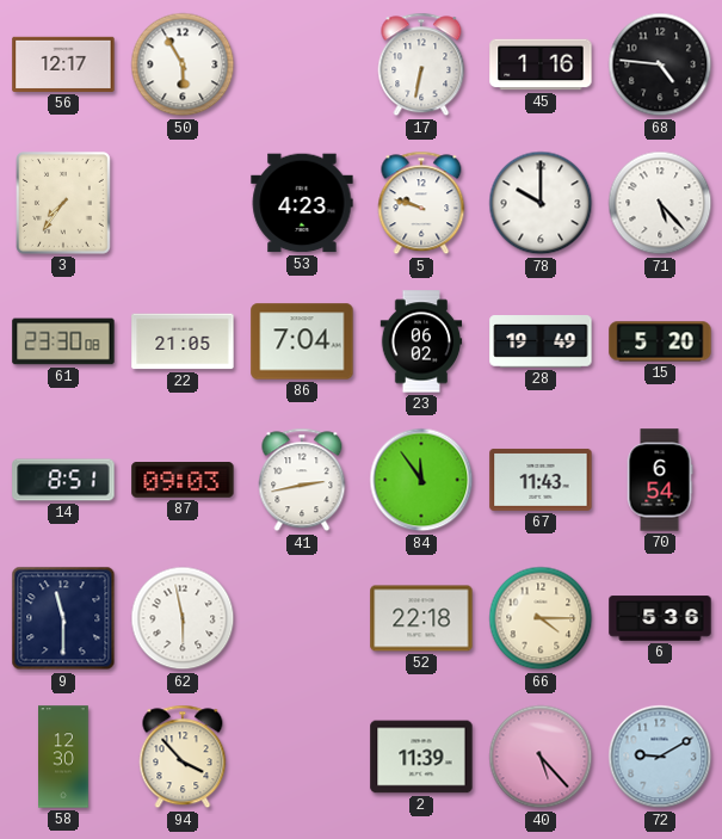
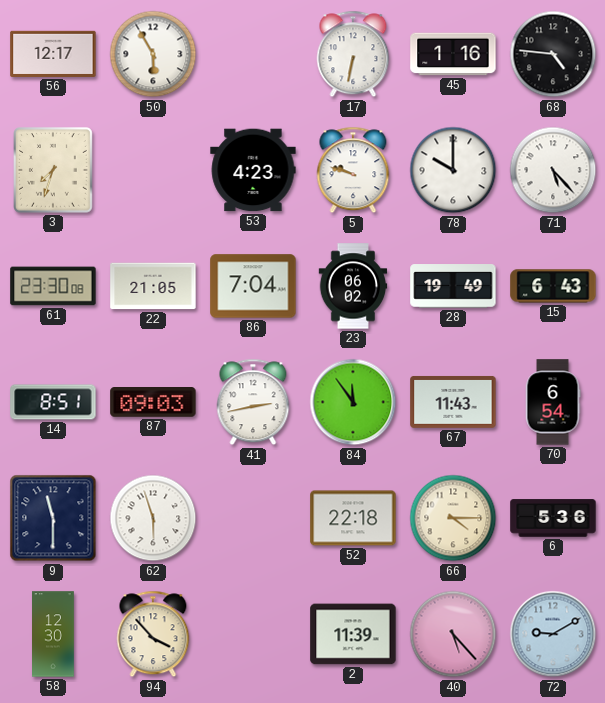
3: 7:36 -> 7:33 (54, 171)
15: 5:20 -> 6:43 (553, 286)
62: 5:58 -> 5:57 (153, 518)
